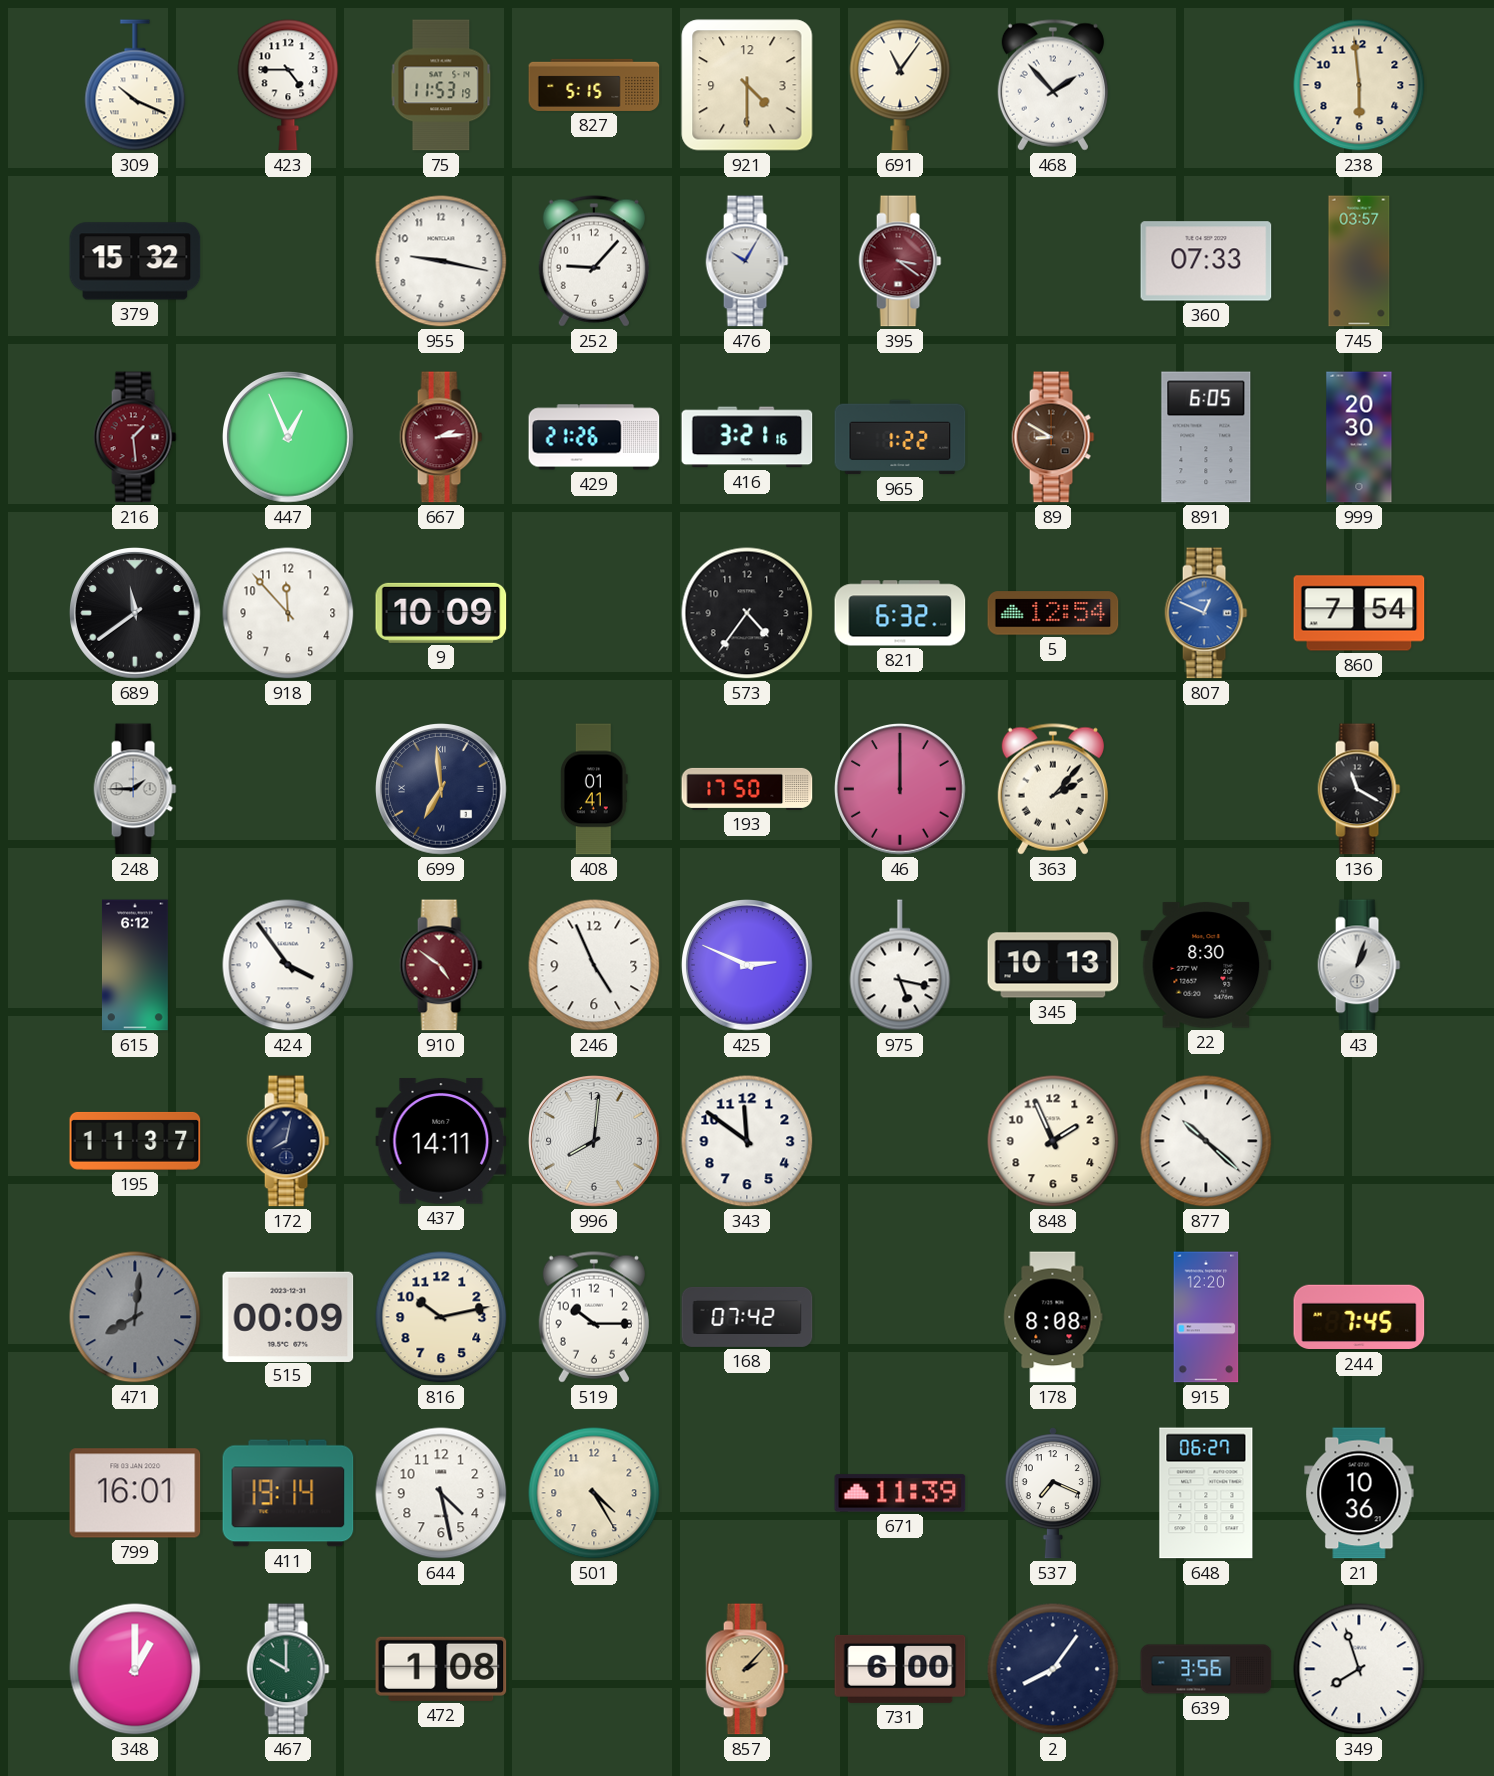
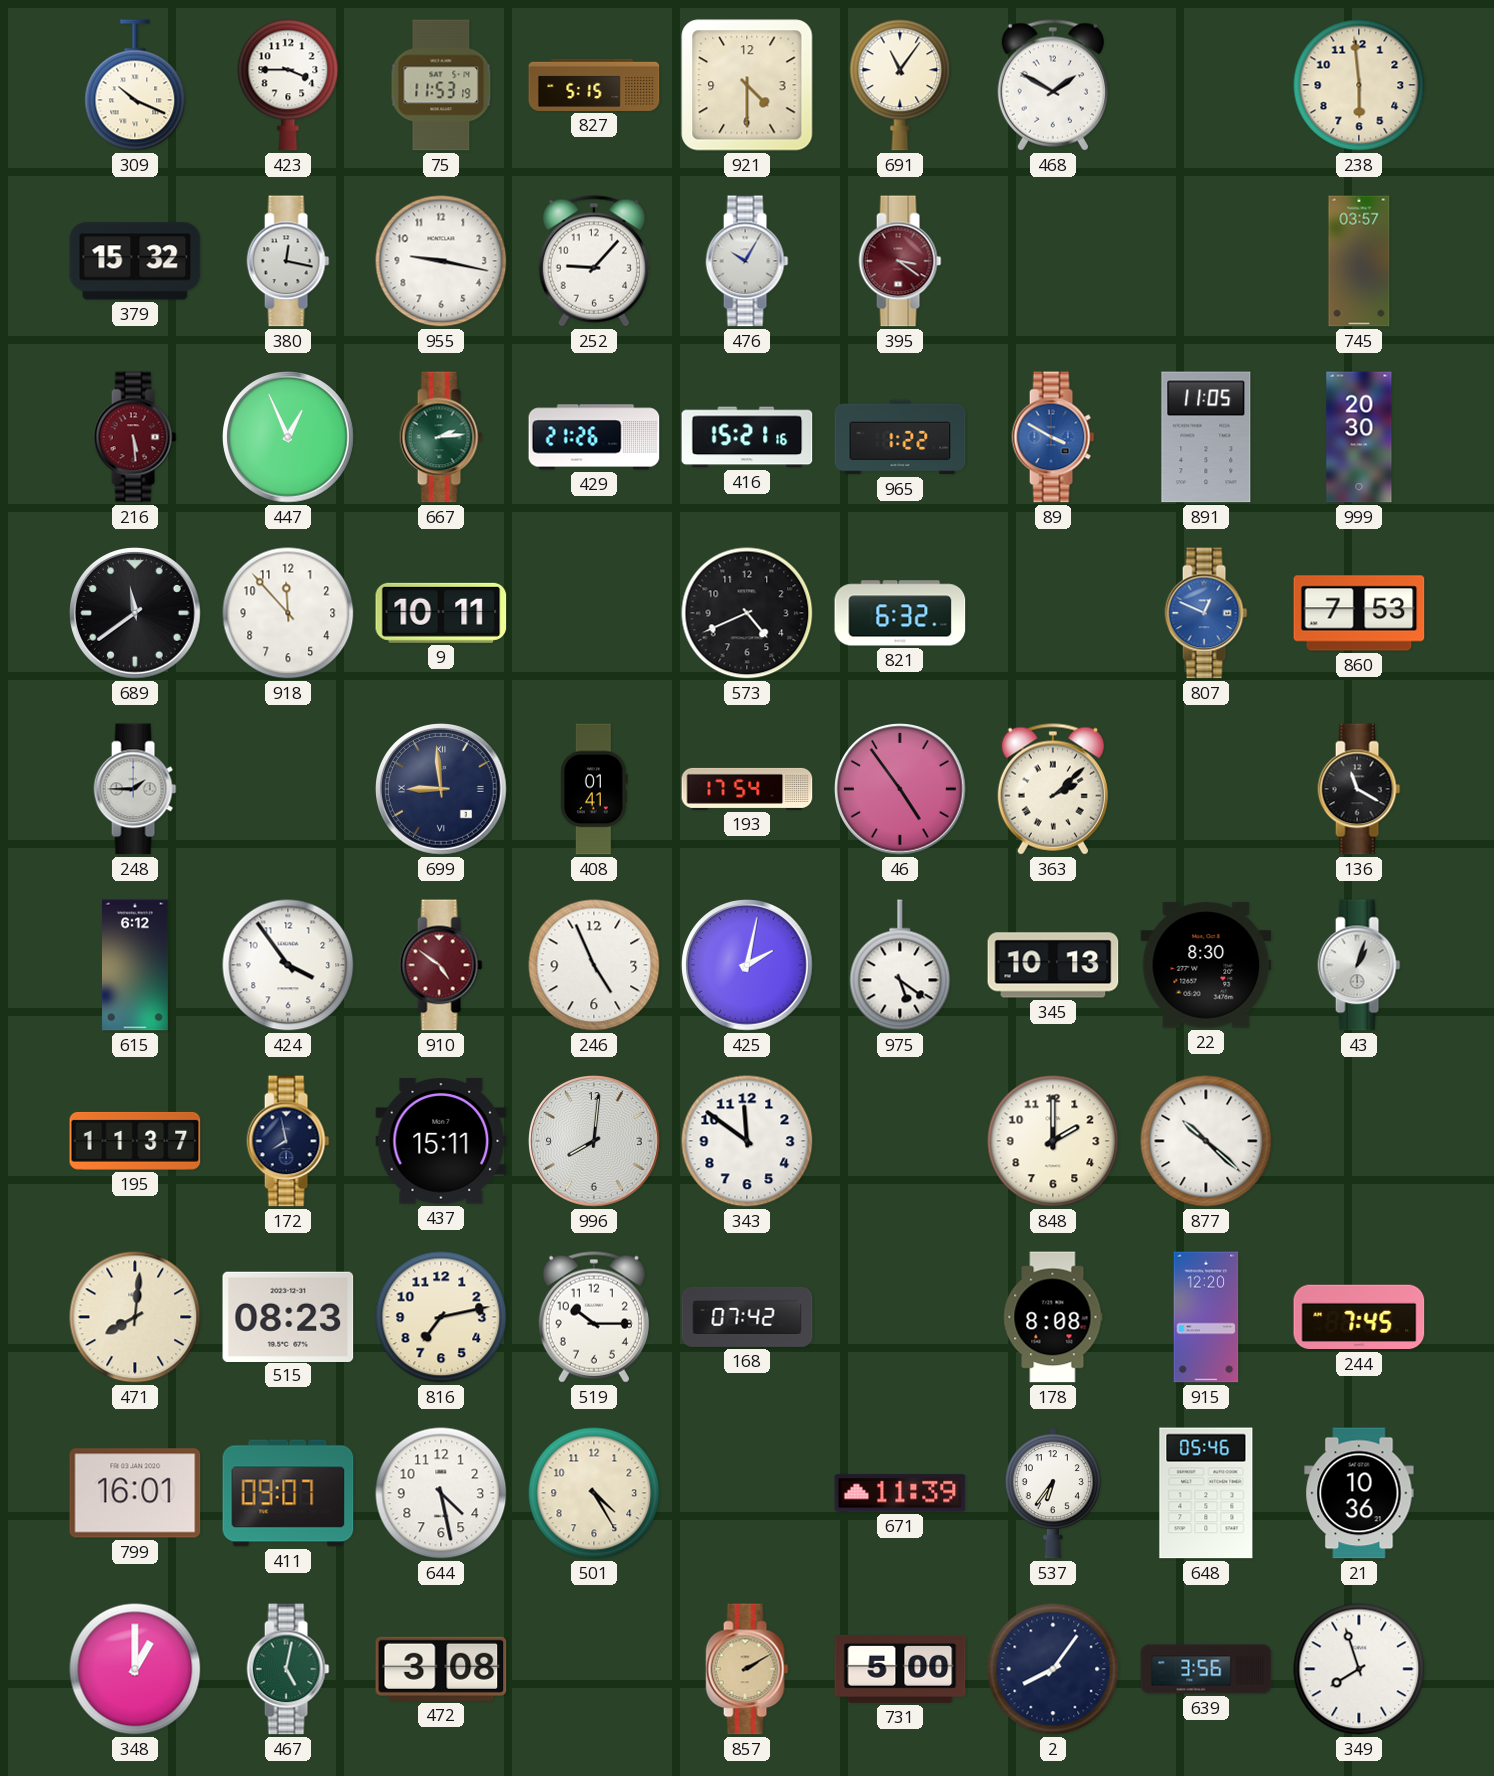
423: 4:45 -> 3:45 (288, 85)
468: 1:53 -> 1:50 (1053, 85)
380: none -> 12:17 (288, 261)
360: 07:33 -> none (1206, 261)
216: 1:29 -> 5:29 (135, 437)
667 dial: burgundy -> green (441, 437)
416: 3:21 -> 15:21 (747, 437)
89: 8:50 -> 3:50 (1053, 437)
89 dial: brown -> blue (1053, 437)
891: 6:05 -> 11:05 (1206, 437)
9: 10:09 -> 10:11 (441, 613)
573: 4:36 -> 4:41 (747, 613)
5: 12:54 -> none (1053, 613)
860: 7:54 -> 7:53 (1359, 613)
699: 6:59 -> 8:59 (441, 789)
193: 17:50 -> 17:54 (747, 789)
46: 12:00 -> 4:54 (900, 789)
363: 2:07 -> 2:08 (1053, 789)
425: 2:49 -> 2:02 (747, 965)
975: 5:17 -> 5:21 (900, 965)
172: 8:02 -> 7:58 (288, 1141)
437: 14:11 -> 15:11 (441, 1141)
848: 1:56 -> 2:00 (1053, 1141)
471 dial: grey -> cream (135, 1317)
515: 00:09 -> 08:23 (288, 1316)
816: 10:13 -> 7:13 (441, 1317)
411: 19:14 -> 09:07 (288, 1493)
537: 7:19 -> 6:36 (1053, 1493)
648: 06:27 -> 05:46 (1206, 1493)
467: 10:00 -> 5:02 (288, 1669)
472: 1:08 -> 3:08 (441, 1669)
857: 2:07 -> 2:10 (747, 1669)
731: 6:00 -> 5:00 (900, 1669)
